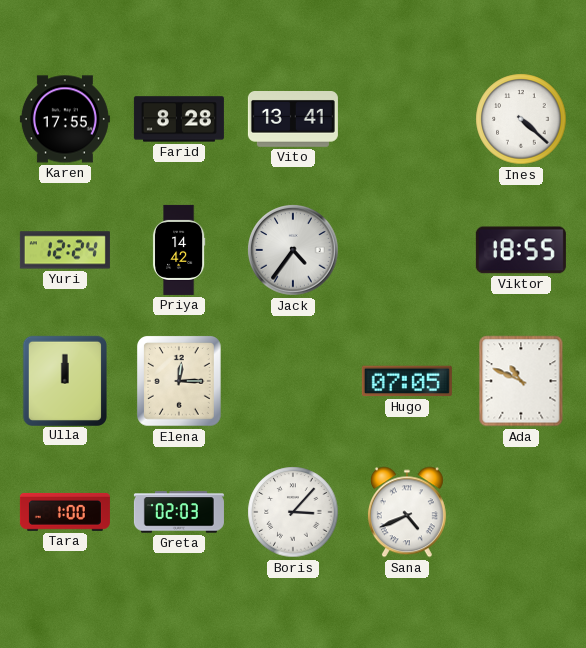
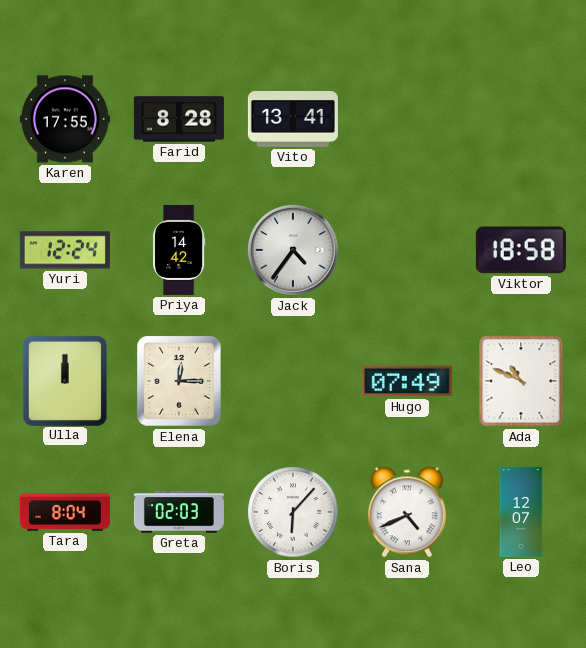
Ines: 4:22 -> none (521, 119)
Viktor: 18:55 -> 18:58 (521, 250)
Hugo: 07:05 -> 07:49 (407, 381)
Tara: 1:00 -> 8:04 (65, 512)
Boris: 3:07 -> 6:07 (293, 512)
Leo: none -> 12:07 (521, 512)
